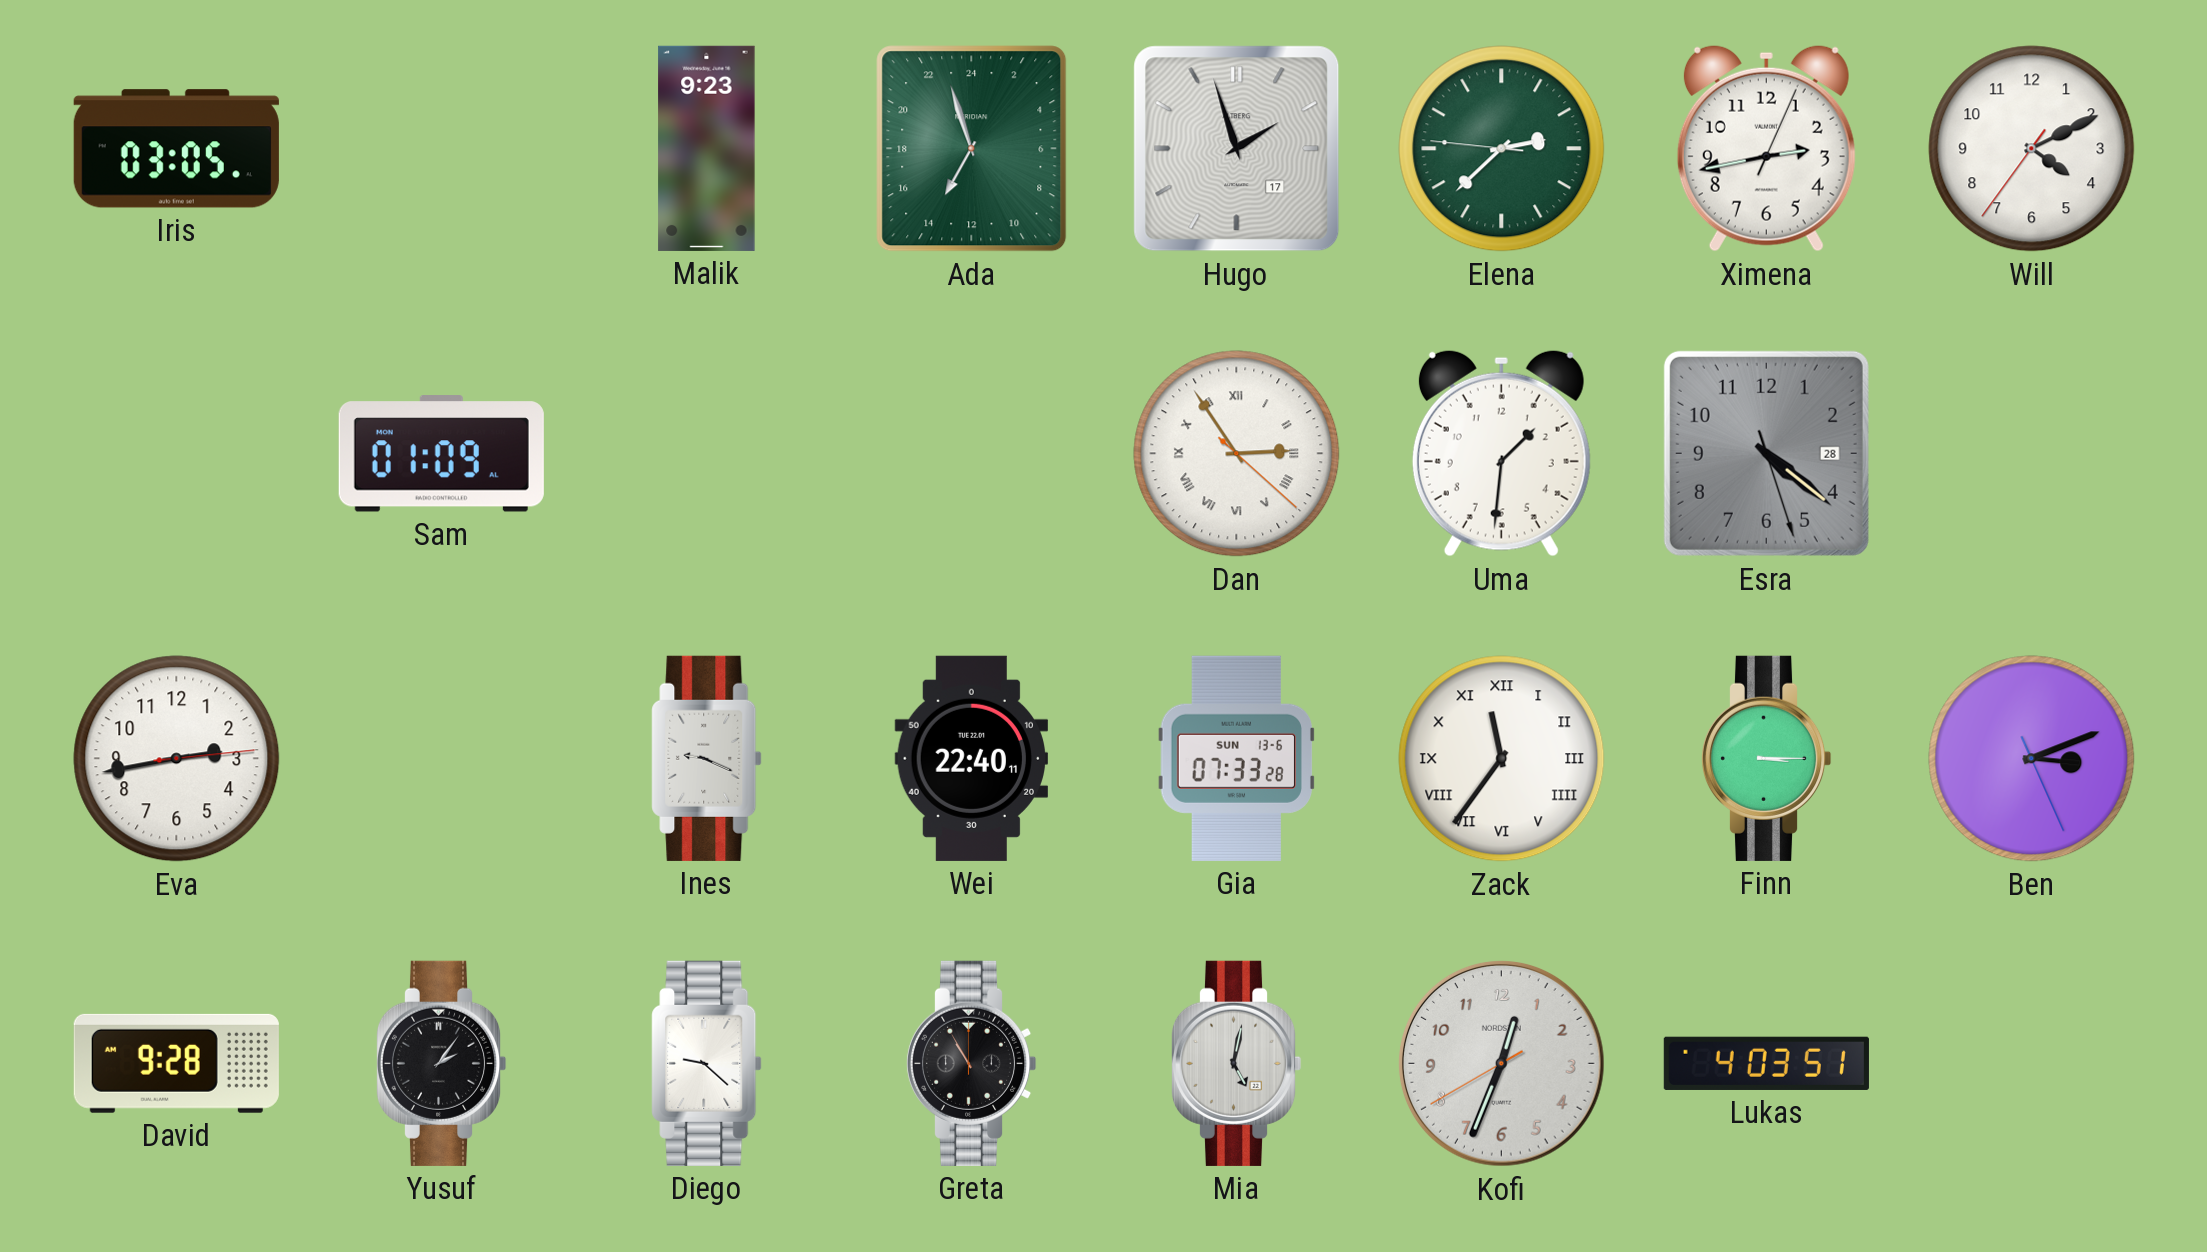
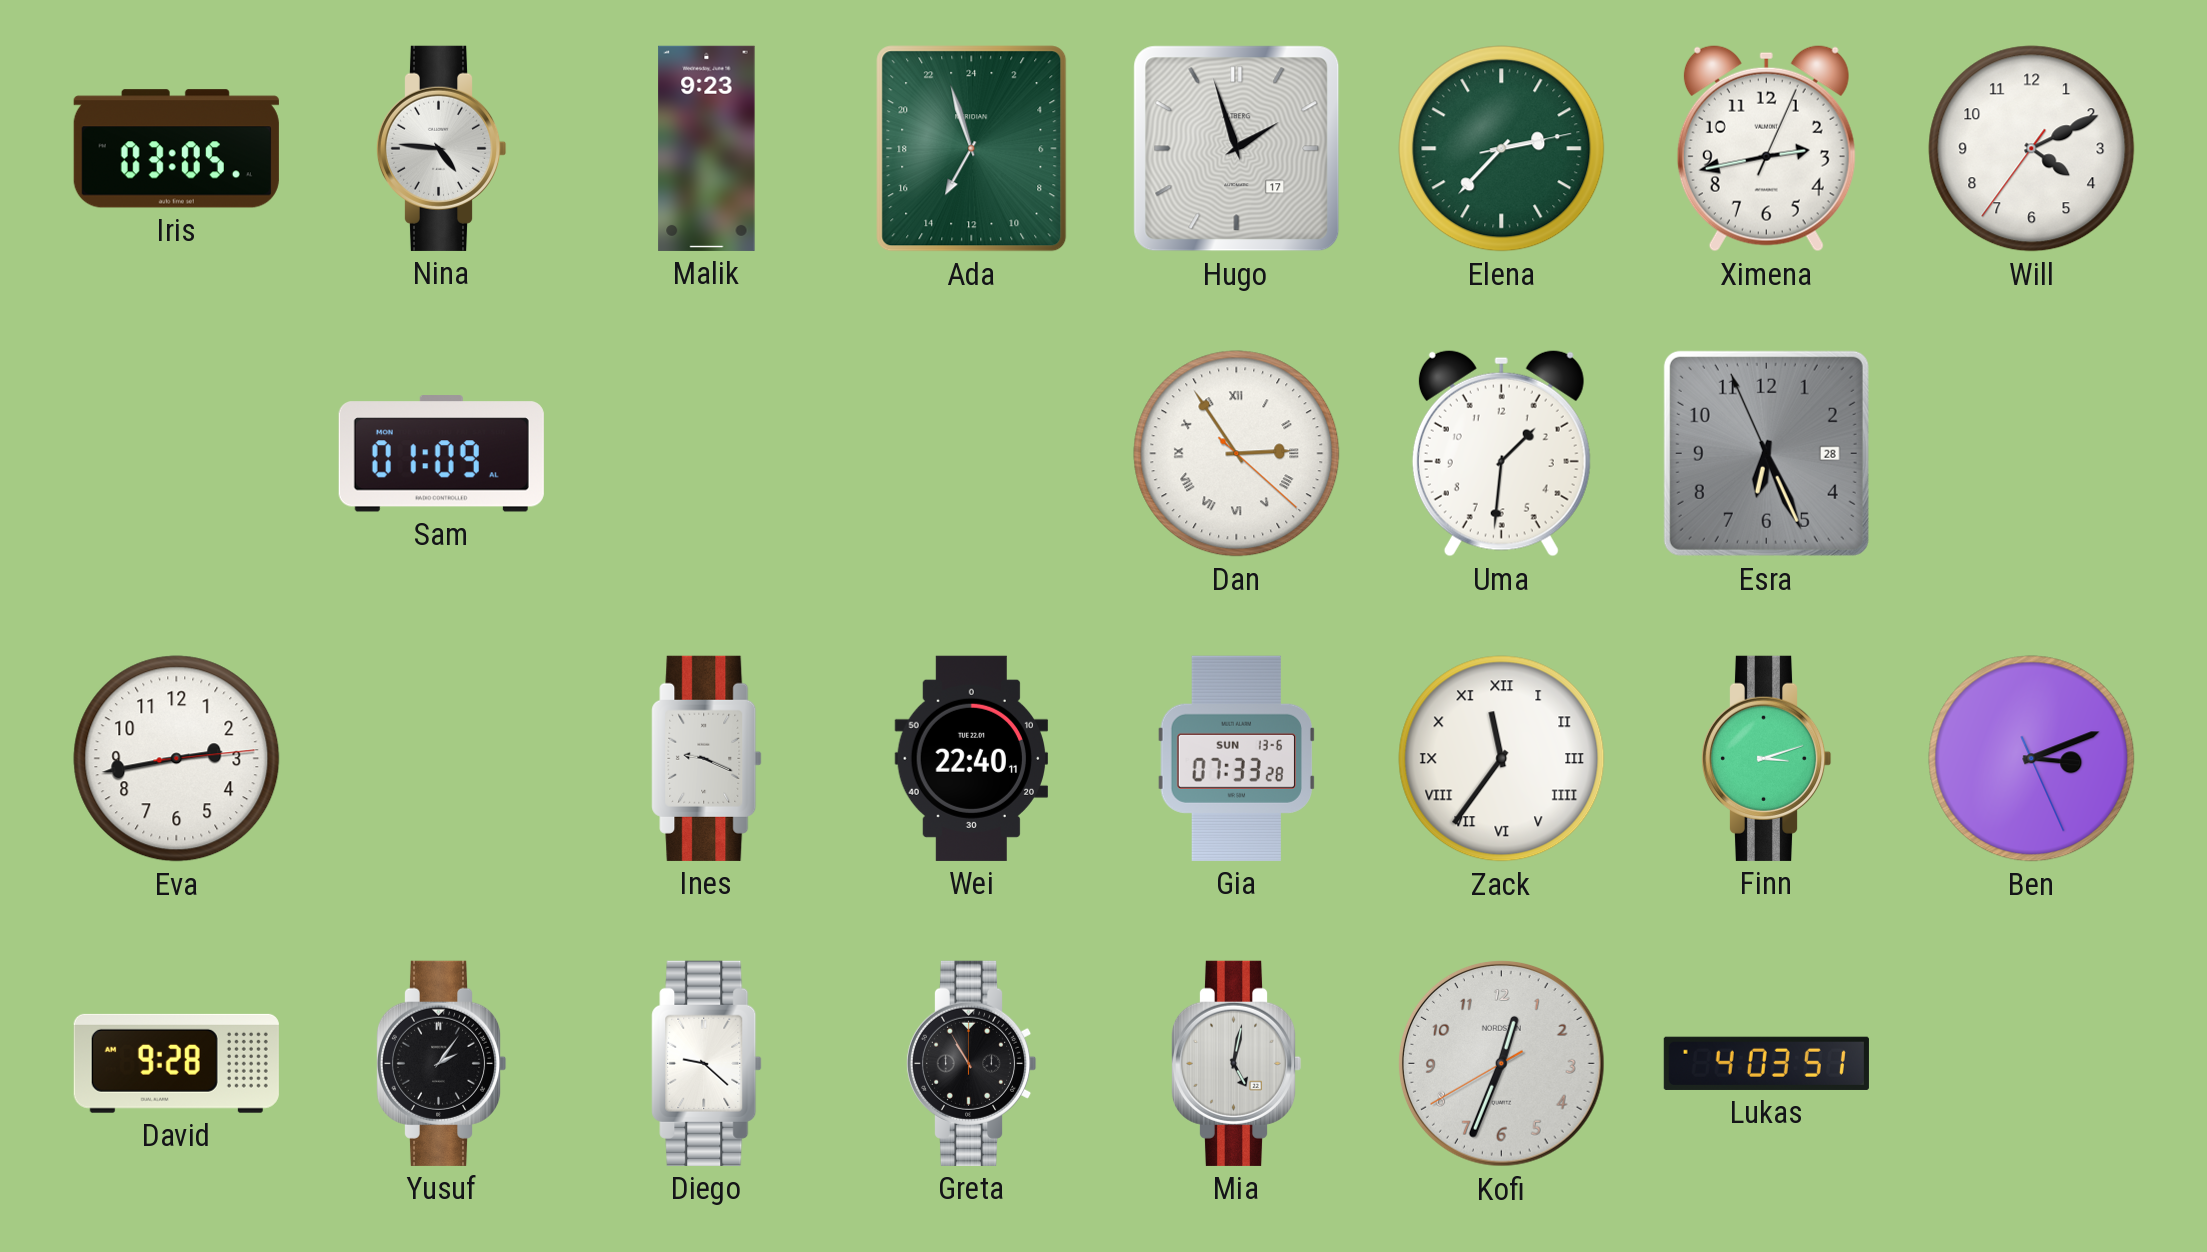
Nina: none -> 4:46 (441, 148)
Elena: 2:37:46 -> 2:37:13 (1502, 149)
Esra: 4:21 -> 6:25 (1766, 453)
Finn: 3:15 -> 3:12 (1766, 758)
